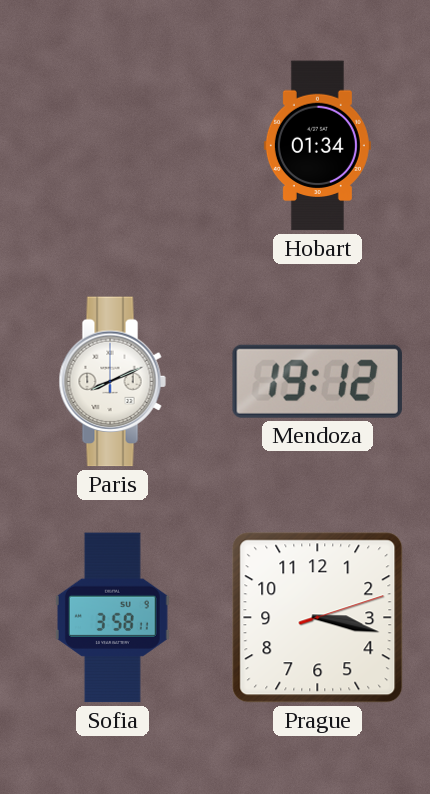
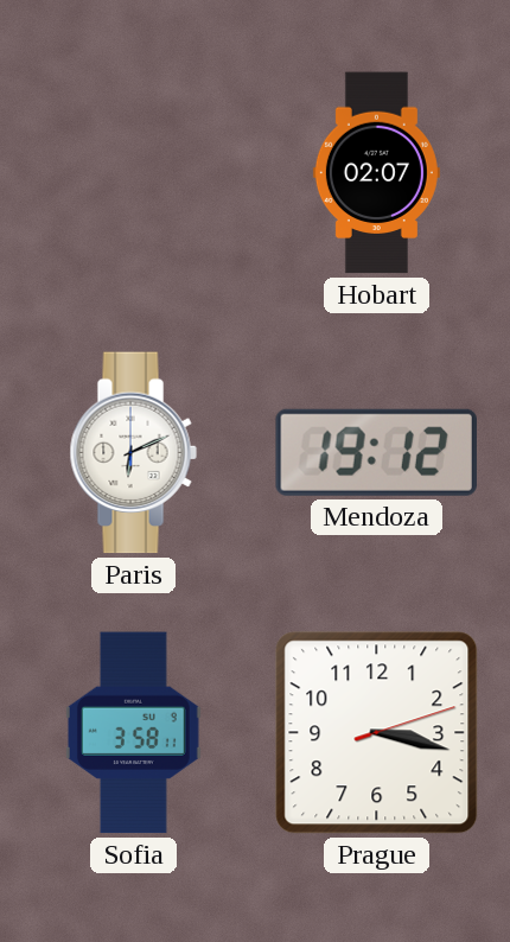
Hobart: 01:34 -> 02:07 (376, 173)
Paris: 8:11 -> 6:11 (133, 453)
